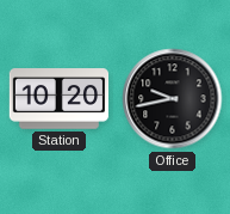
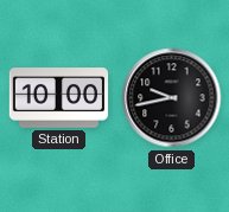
Station: 10:20 -> 10:00 (59, 98)
